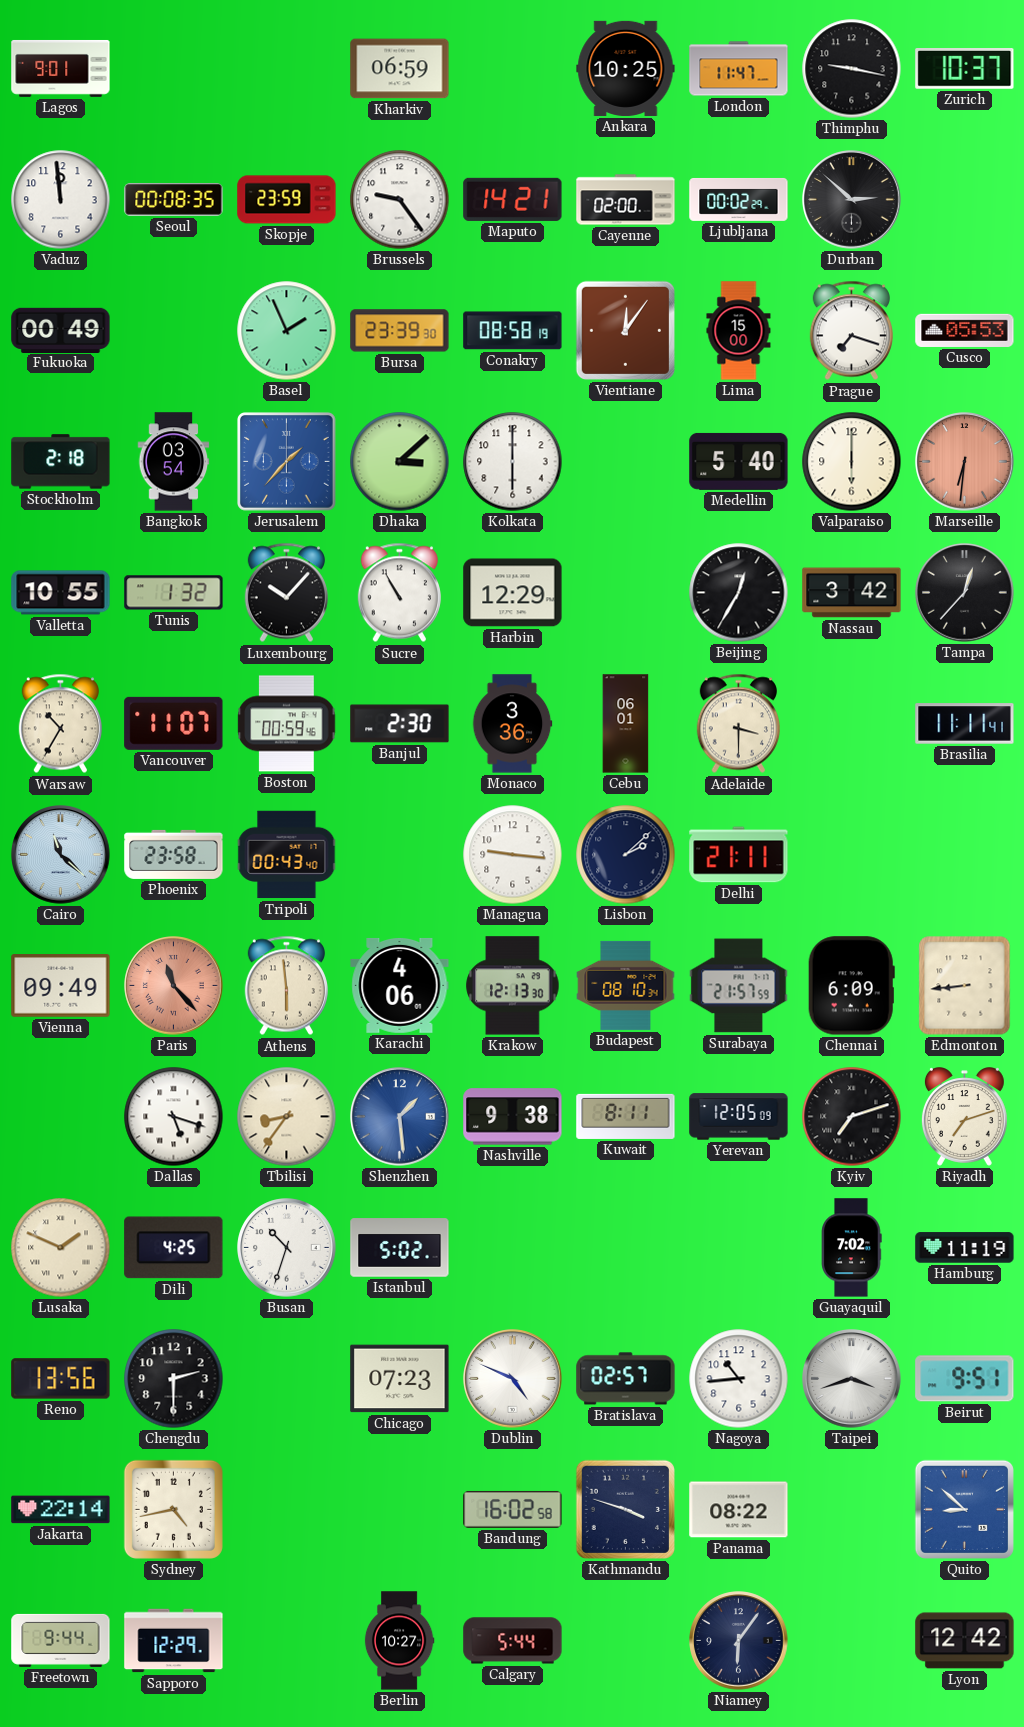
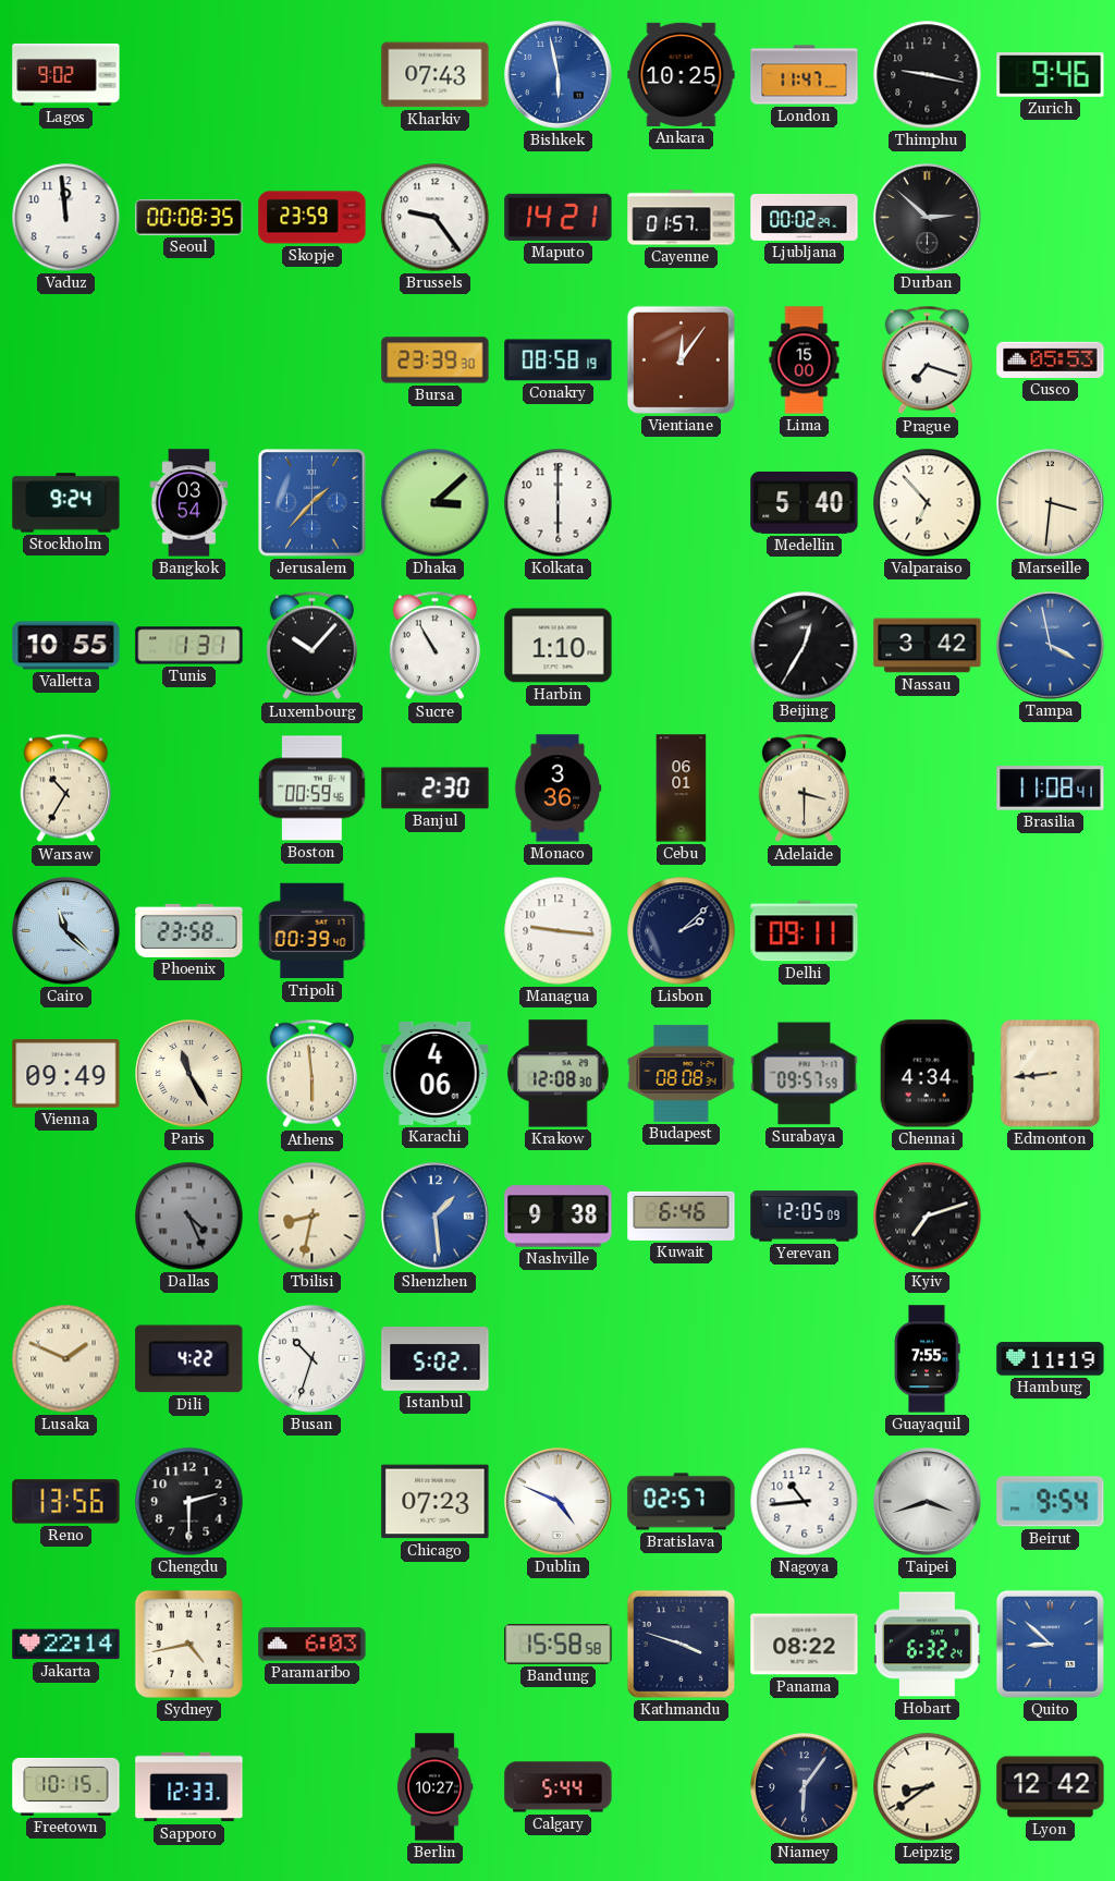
Lagos: 9:01 -> 9:02 (66, 74)
Kharkiv: 06:59 -> 07:43 (436, 75)
Bishkek: none -> 5:58 (559, 75)
Zurich: 10:37 -> 9:46 (1051, 75)
Cayenne: 02:00 -> 01:57 (682, 218)
Fukuoka: 00:49 -> none (61, 330)
Basel: 1:56 -> none (287, 331)
Stockholm: 2:18 -> 9:24 (66, 503)
Valparaiso: 6:00 -> 6:53 (928, 503)
Marseille: 6:31 -> 3:31 (1051, 503)
Marseille dial: salmon -> cream (1051, 503)
Tunis: 1:32 -> 1:31 (189, 646)
Harbin: 12:29 -> 1:10 (559, 646)
Tampa: 12:37 -> 3:58 (1051, 646)
Tampa dial: black -> blue (1051, 646)
Vancouver: 11:07 -> none (174, 723)
Brasilia: 11:11 -> 11:08 (1051, 789)
Tripoli: 00:43 -> 00:39 (313, 931)
Delhi: 21:11 -> 09:11 (805, 931)
Paris: 11:23 -> 11:25 (189, 1074)
Paris dial: salmon -> cream (189, 1074)
Krakow: 12:13 -> 12:08 (559, 1074)
Budapest: 08:10 -> 08:08 (682, 1073)
Surabaya: 21:57 -> 09:57 (805, 1074)
Chennai: 6:09 -> 4:34 (927, 1074)
Dallas: 5:18 -> 4:26 (189, 1217)
Dallas dial: white -> grey (189, 1217)
Tbilisi: 8:36 -> 8:32 (313, 1217)
Kuwait: 8:11 -> 6:46 (682, 1216)
Riyadh: 7:12 -> none (964, 1117)
Dili: 4:25 -> 4:22 (189, 1359)
Guayaquil: 7:02 -> 7:55 (928, 1359)
Beirut: 9:51 -> 9:54 (1051, 1502)
Paramaribo: none -> 6:03 (313, 1645)
Bandung: 16:02 -> 15:58 (559, 1644)
Hobart: none -> 6:32 (927, 1645)
Freetown: 9:44 -> 10:15 (66, 1786)
Sapporo: 12:29 -> 12:33 (189, 1787)
Leipzig: none -> 8:39 (928, 1787)
